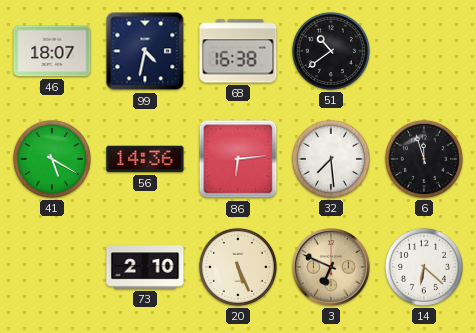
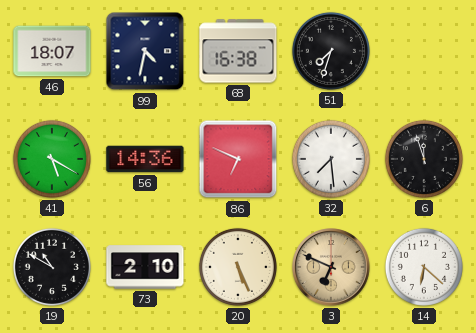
51: 10:39 -> 7:33 (331, 51)
86: 6:14 -> 6:49 (238, 159)
19: none -> 10:50 (52, 267)
